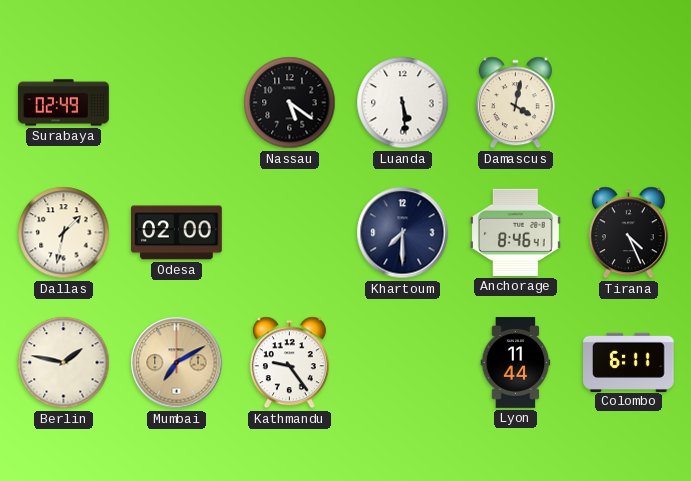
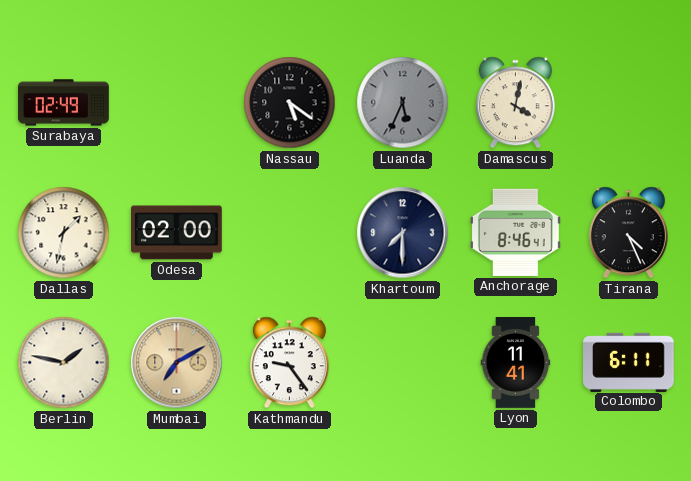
Luanda: 5:29 -> 5:34 (403, 103)
Luanda dial: white -> grey (403, 103)
Lyon: 11:44 -> 11:41 (516, 363)
